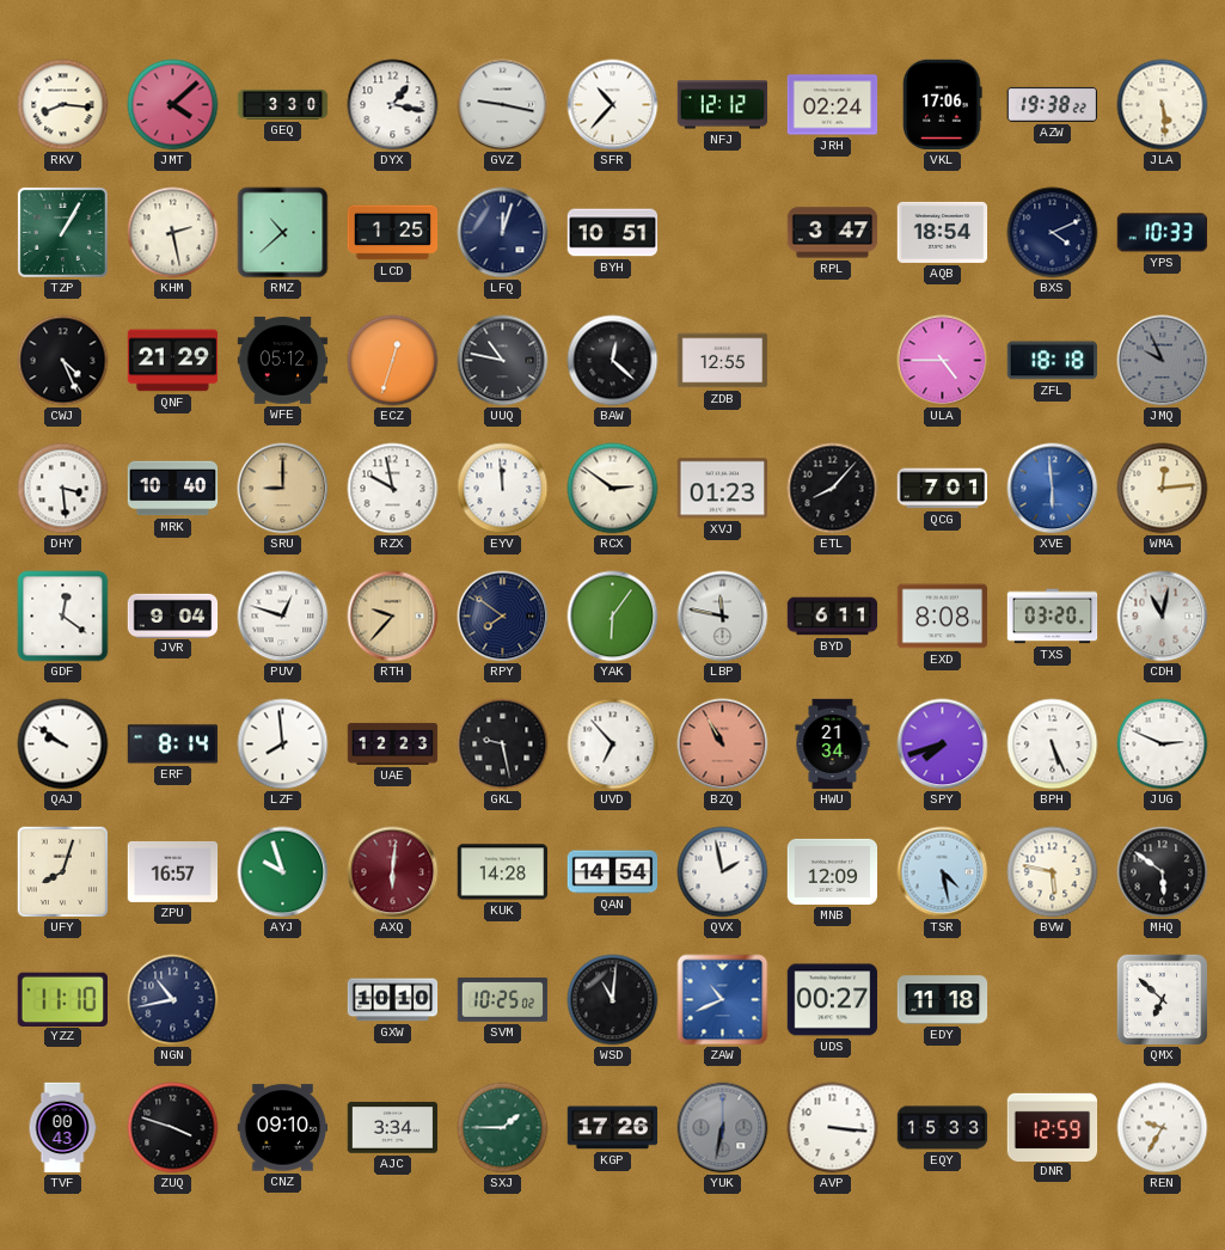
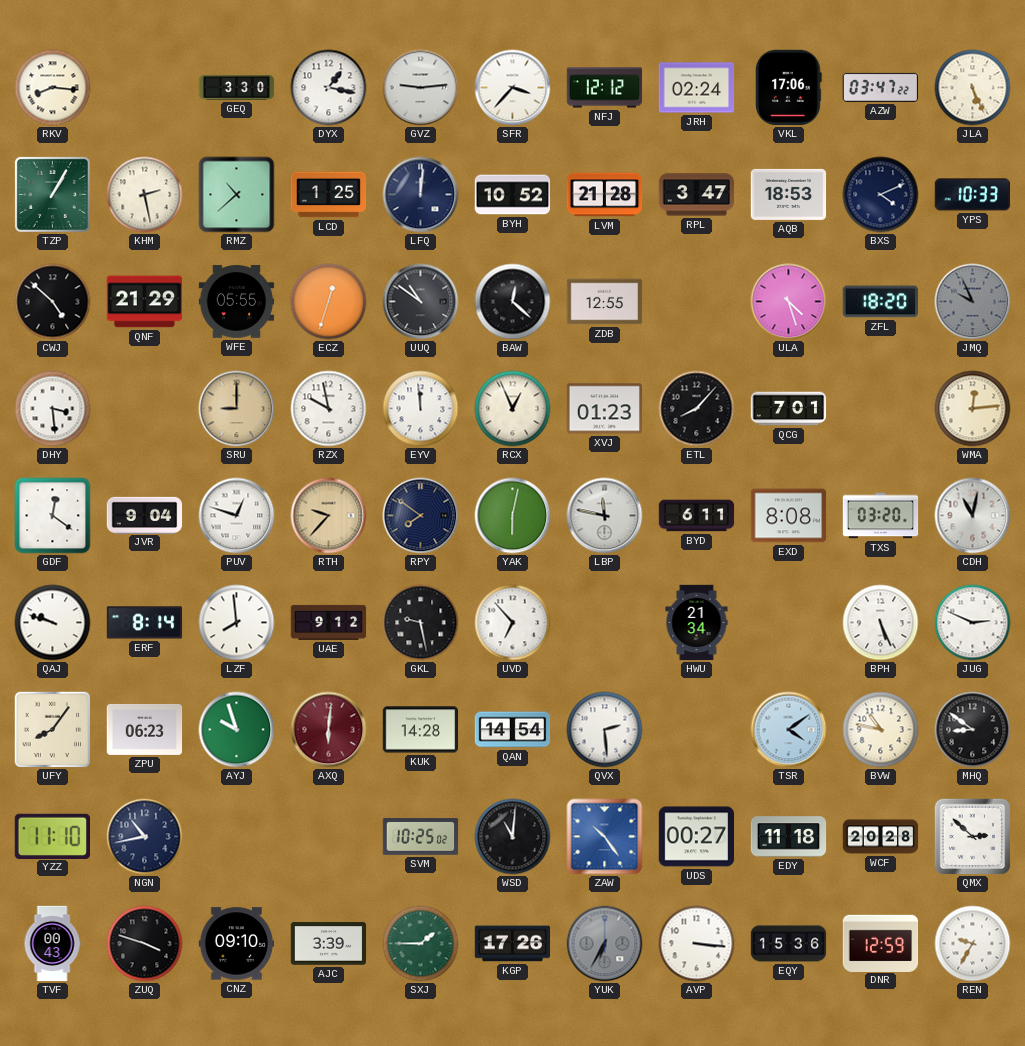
JMT: 4:08 -> none (173, 105)
GVZ: 9:17 -> 9:14 (421, 88)
SFR: 10:37 -> 3:37 (513, 88)
AZW: 19:38 -> 03:47 (881, 87)
JLA: 5:29 -> 5:26 (973, 88)
LFQ: 12:03 -> 12:01 (421, 195)
BYH: 10:51 -> 10:52 (513, 195)
LVM: none -> 21:28 (605, 195)
AQB: 18:54 -> 18:53 (789, 194)
CWJ: 4:26 -> 4:52 (53, 302)
WFE: 05:12 -> 05:55 (237, 302)
UUQ: 10:47 -> 10:51 (421, 302)
ULA: 4:45 -> 4:27 (789, 302)
ZFL: 18:18 -> 18:20 (880, 302)
MRK: 10:40 -> none (173, 489)
RCX: 2:51 -> 12:56 (513, 409)
XVE: 5:59 -> none (1053, 489)
YAK: 6:06 -> 6:02 (513, 516)
QAJ: 9:51 -> 9:48 (53, 623)
UAE: 12:23 -> 9:12 (329, 622)
BZQ: 10:55 -> none (723, 745)
SPY: 7:42 -> none (943, 745)
UFY: 8:03 -> 8:06 (53, 730)
ZPU: 16:57 -> 06:23 (145, 729)
QVX: 1:58 -> 2:29 (605, 730)
MNB: 12:09 -> none (833, 871)
TSR: 4:28 -> 4:09 (789, 730)
BVW: 5:47 -> 10:47 (881, 730)
MHQ: 5:51 -> 8:51 (973, 730)
GXW: 10:10 -> none (393, 1000)
ZAW: 10:41 -> 10:24 (605, 837)
WCF: none -> 20:28 (881, 837)
QMX: 6:52 -> 2:52 (972, 836)
AJC: 3:34 -> 3:39 (329, 944)
YUK: 6:32 -> 6:35 (605, 944)
EQY: 15:33 -> 15:36 (789, 944)
